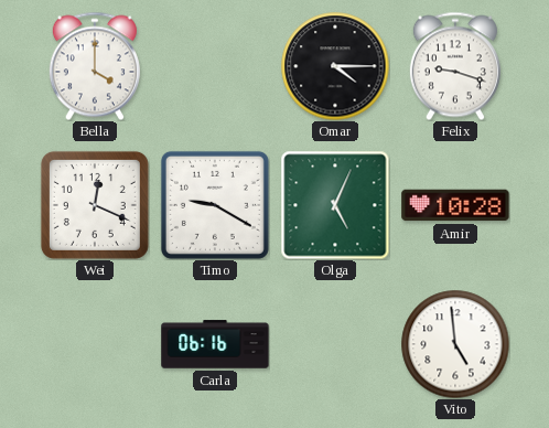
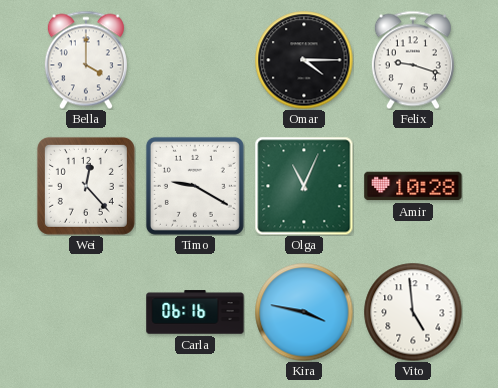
Wei: 12:19 -> 12:23 (86, 186)
Olga: 5:04 -> 11:04 (304, 186)
Kira: none -> 3:47 (304, 312)
